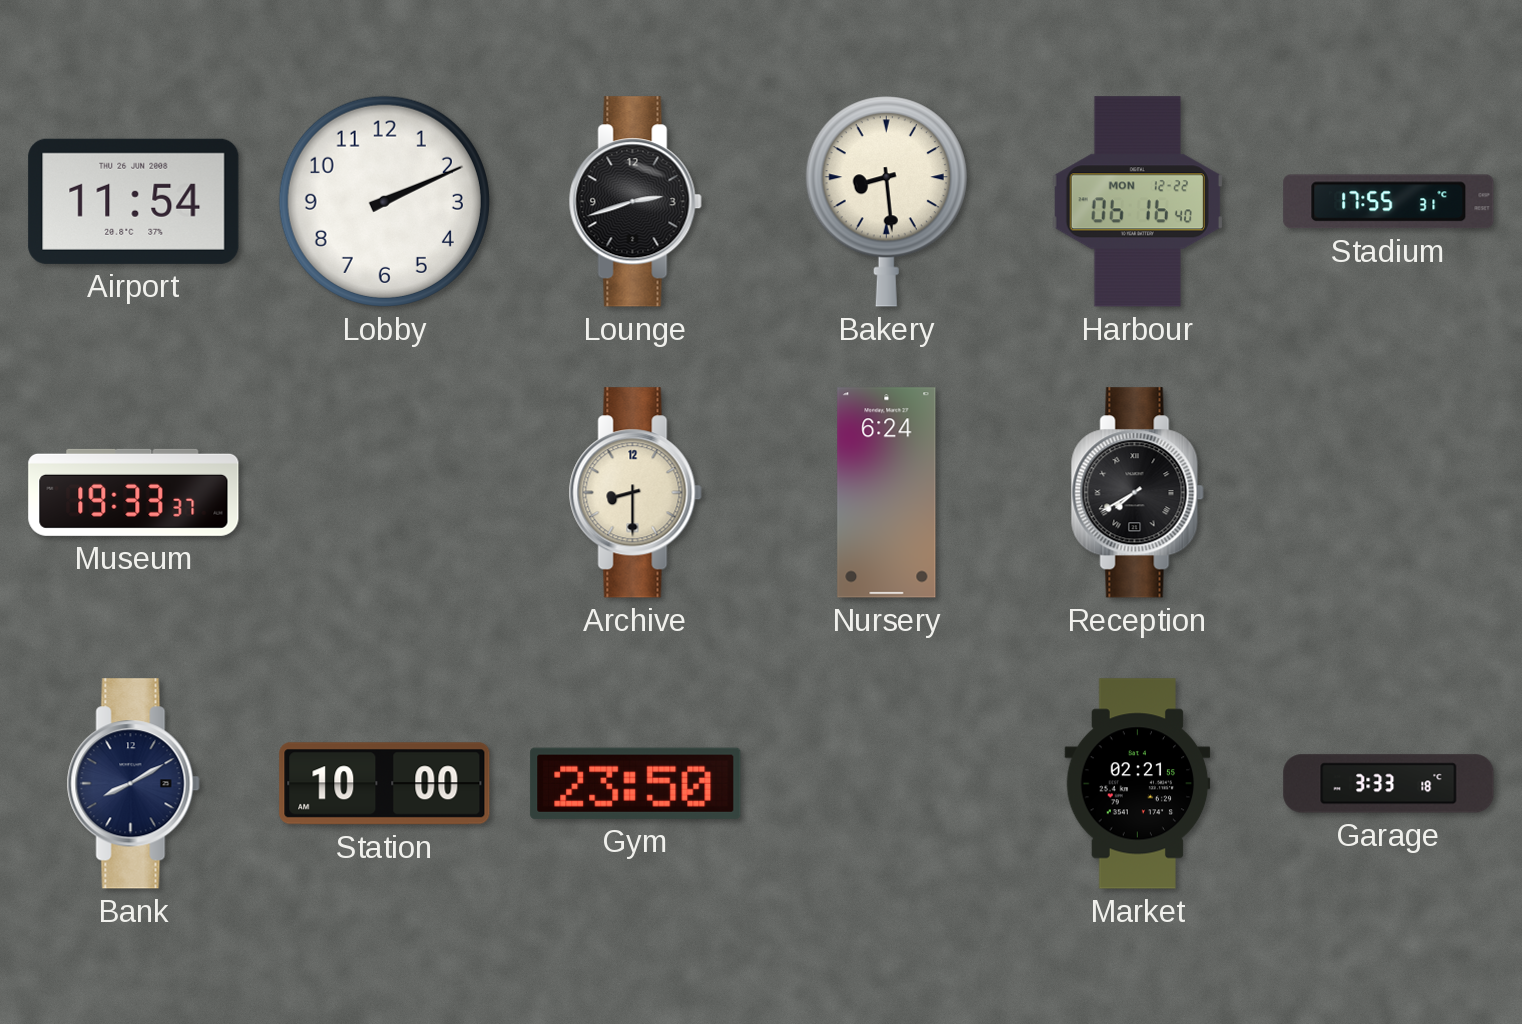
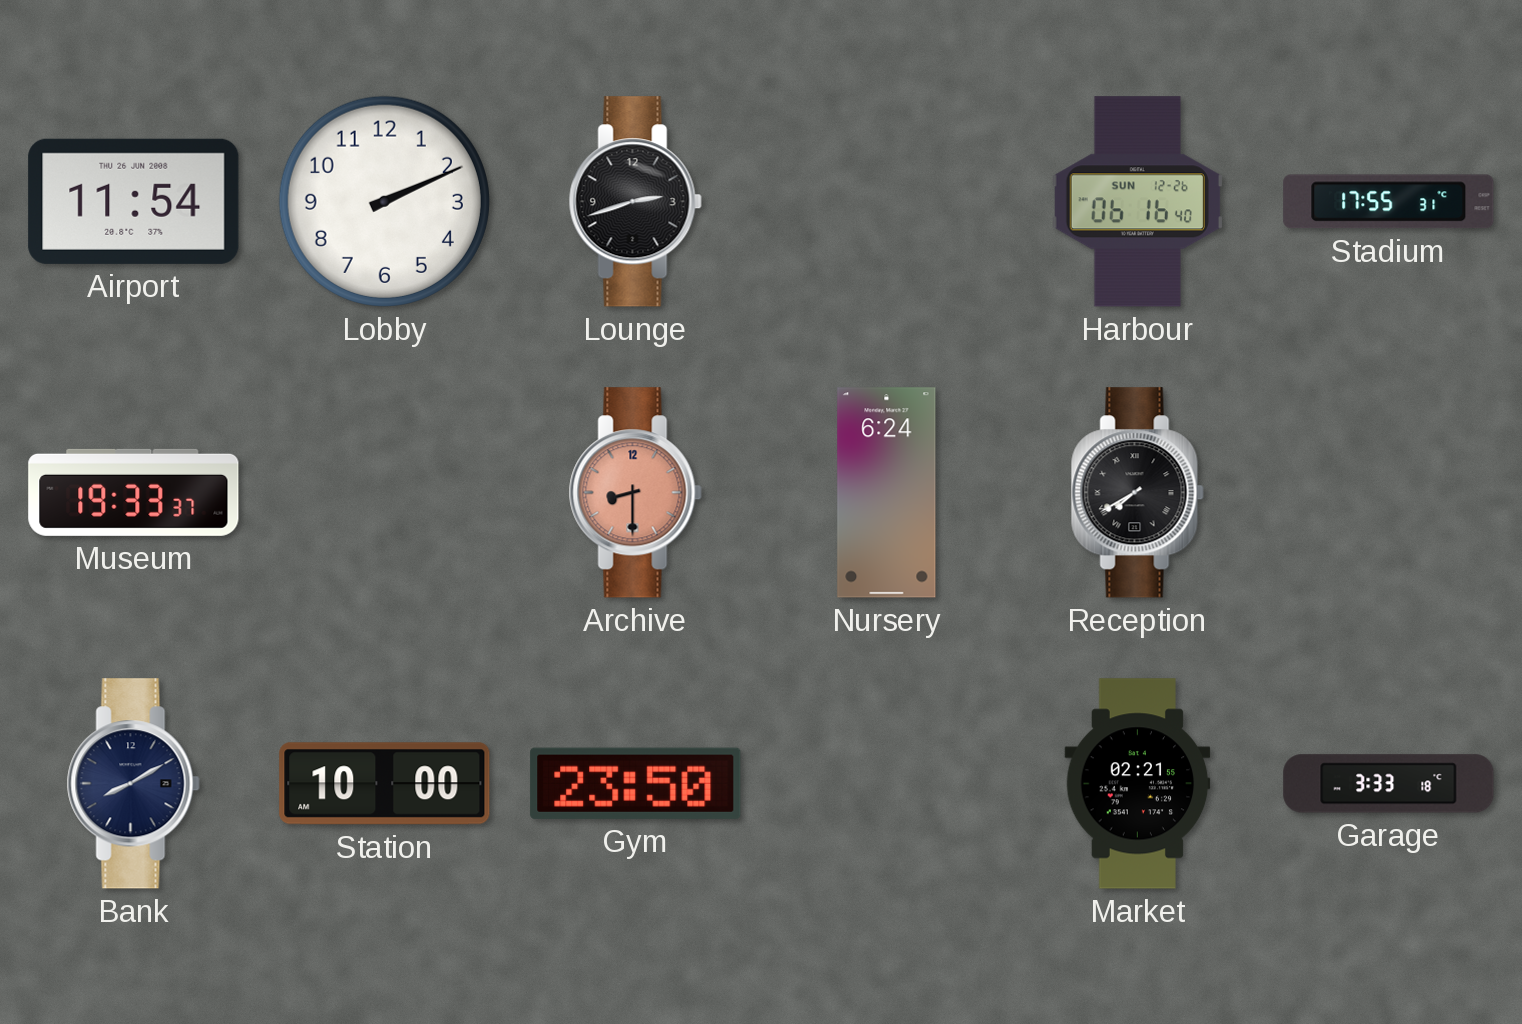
Bakery: 8:29 -> none (886, 202)
Harbour date: MON 12-22 -> SUN 12-26 (1137, 202)
Archive dial: cream -> salmon (635, 493)
